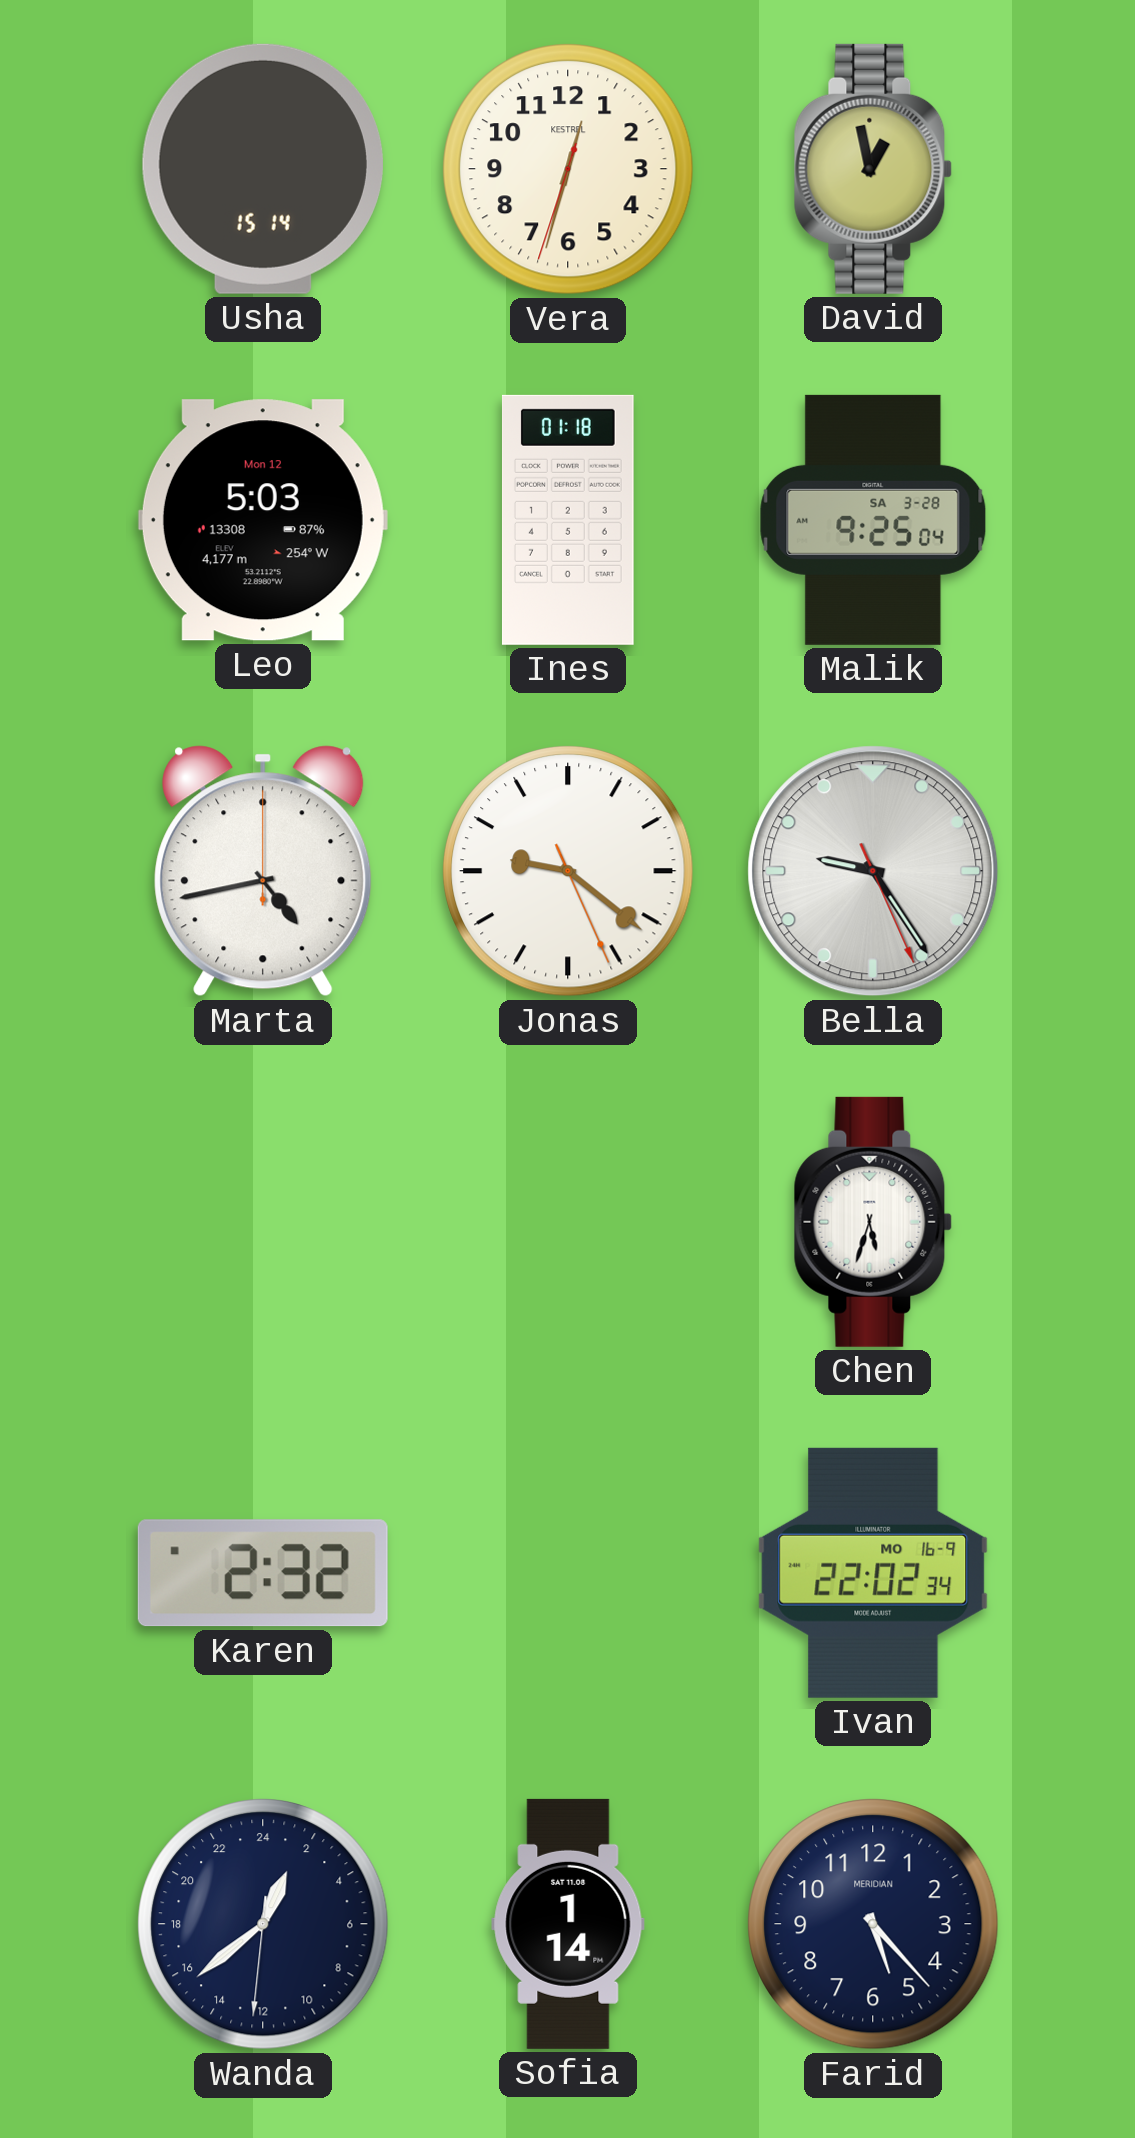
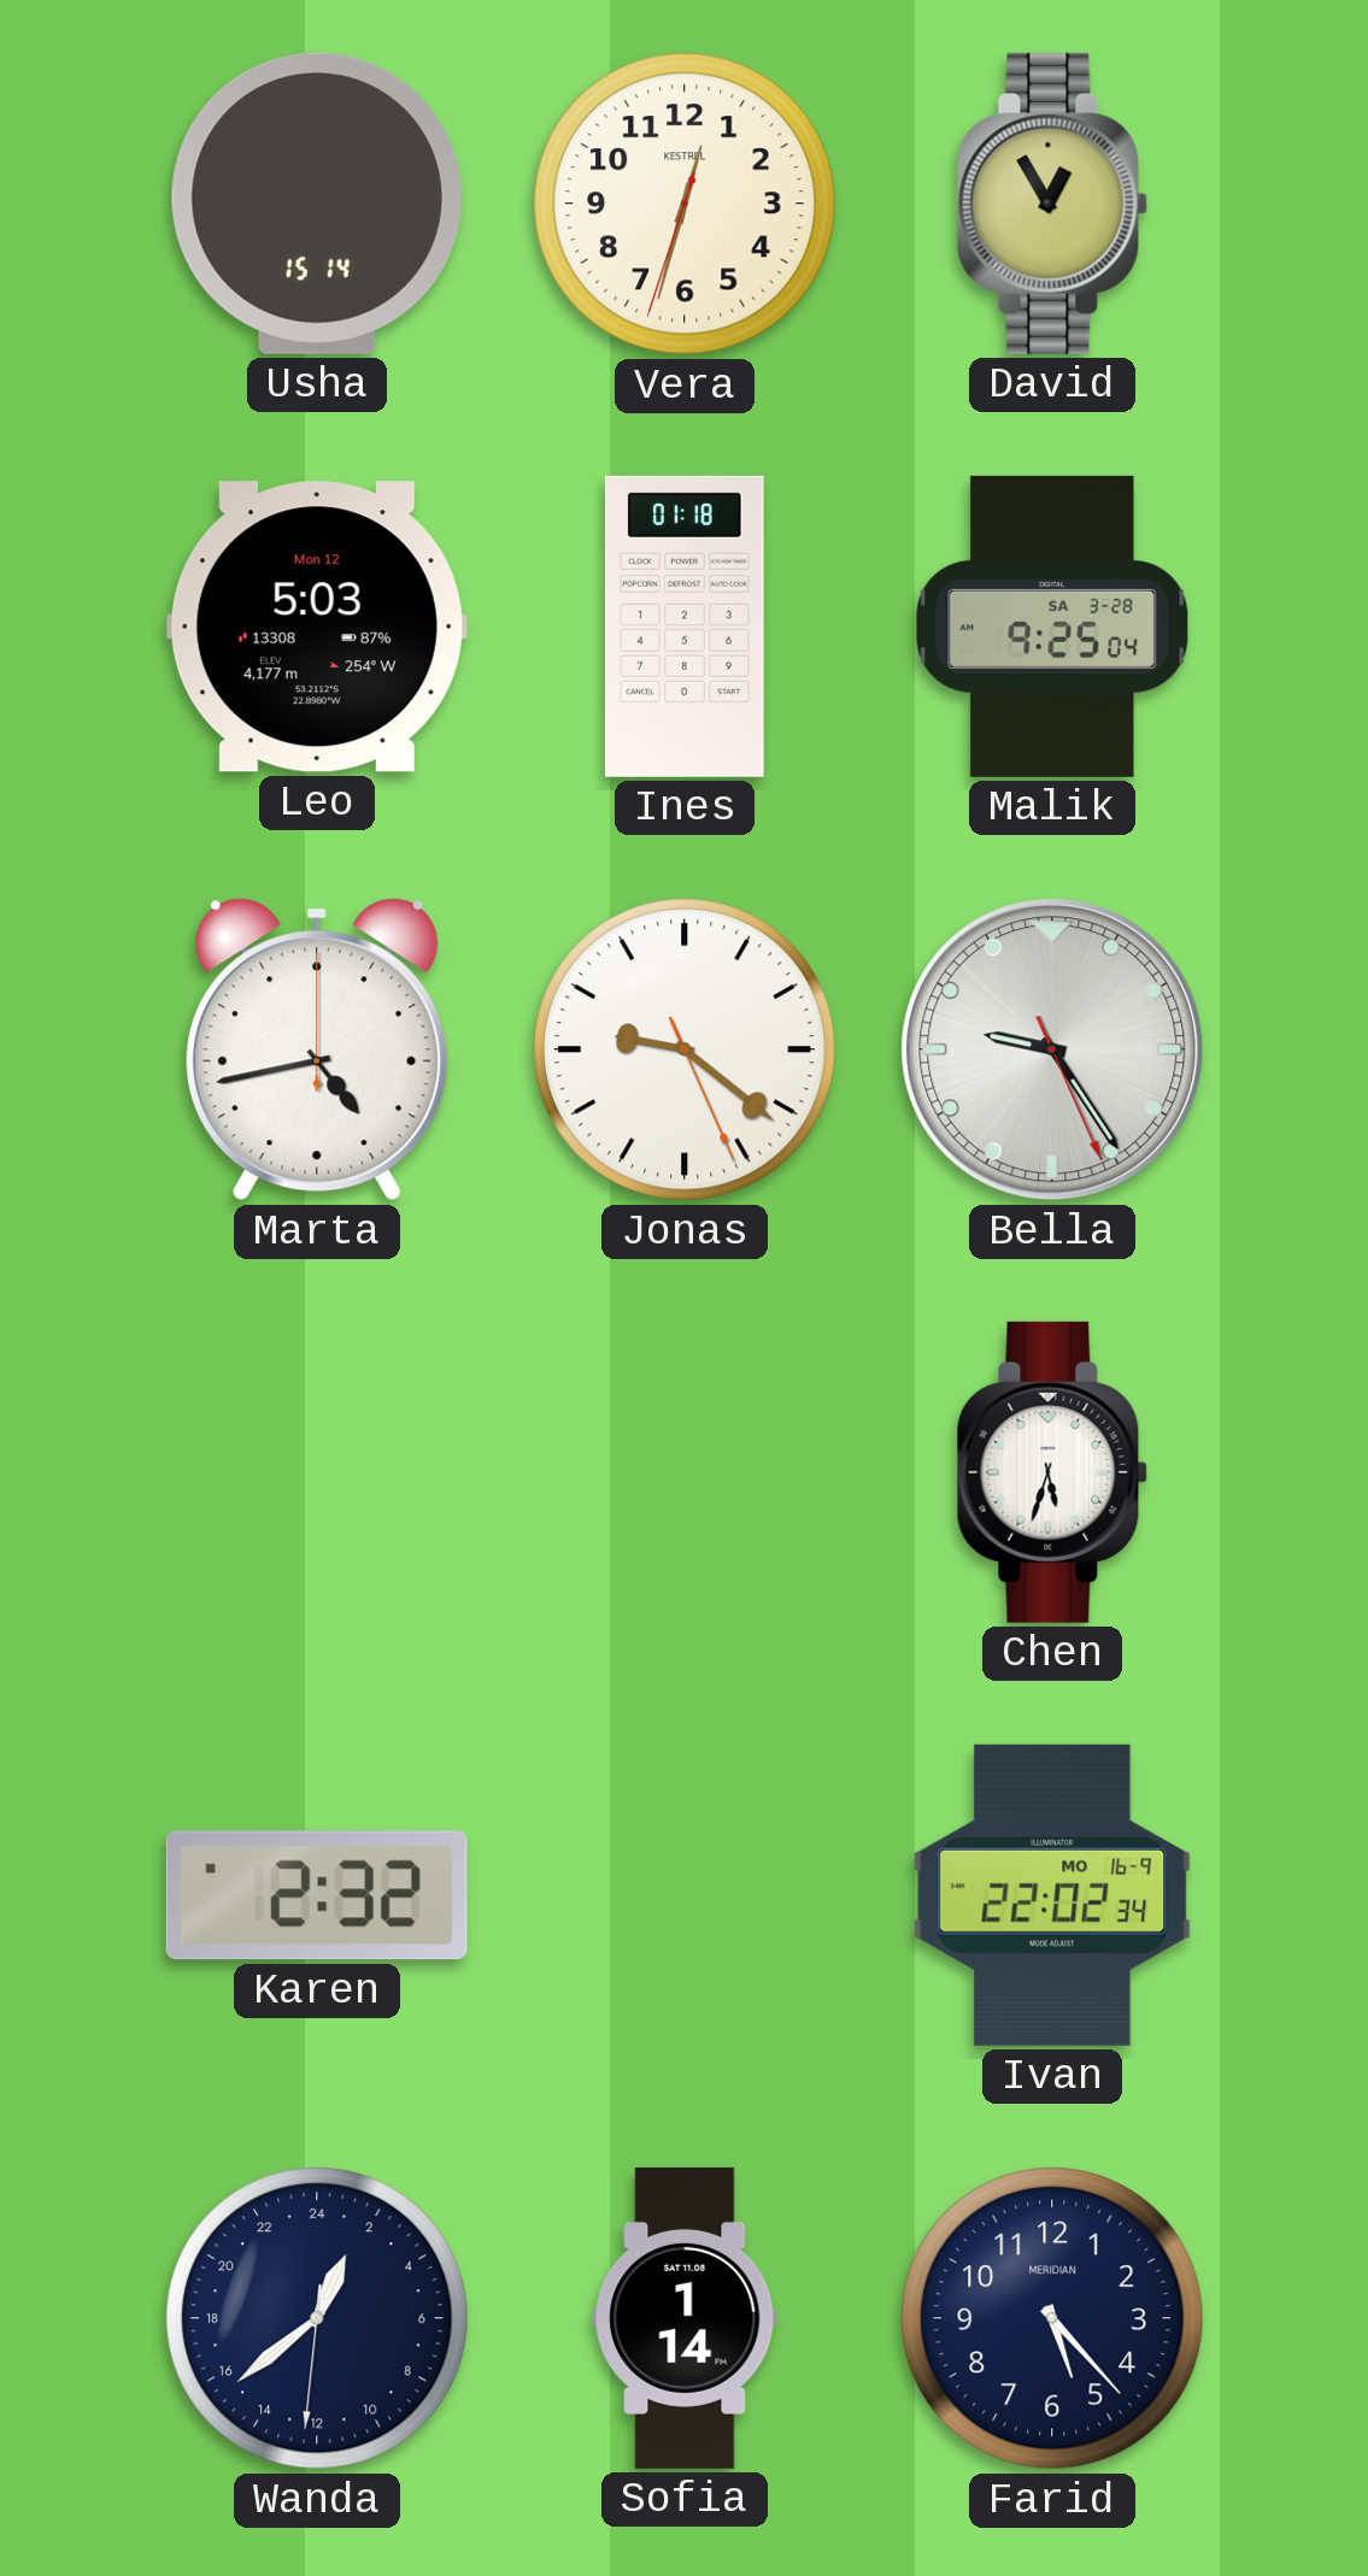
David: 12:58 -> 12:55 (1052, 204)
